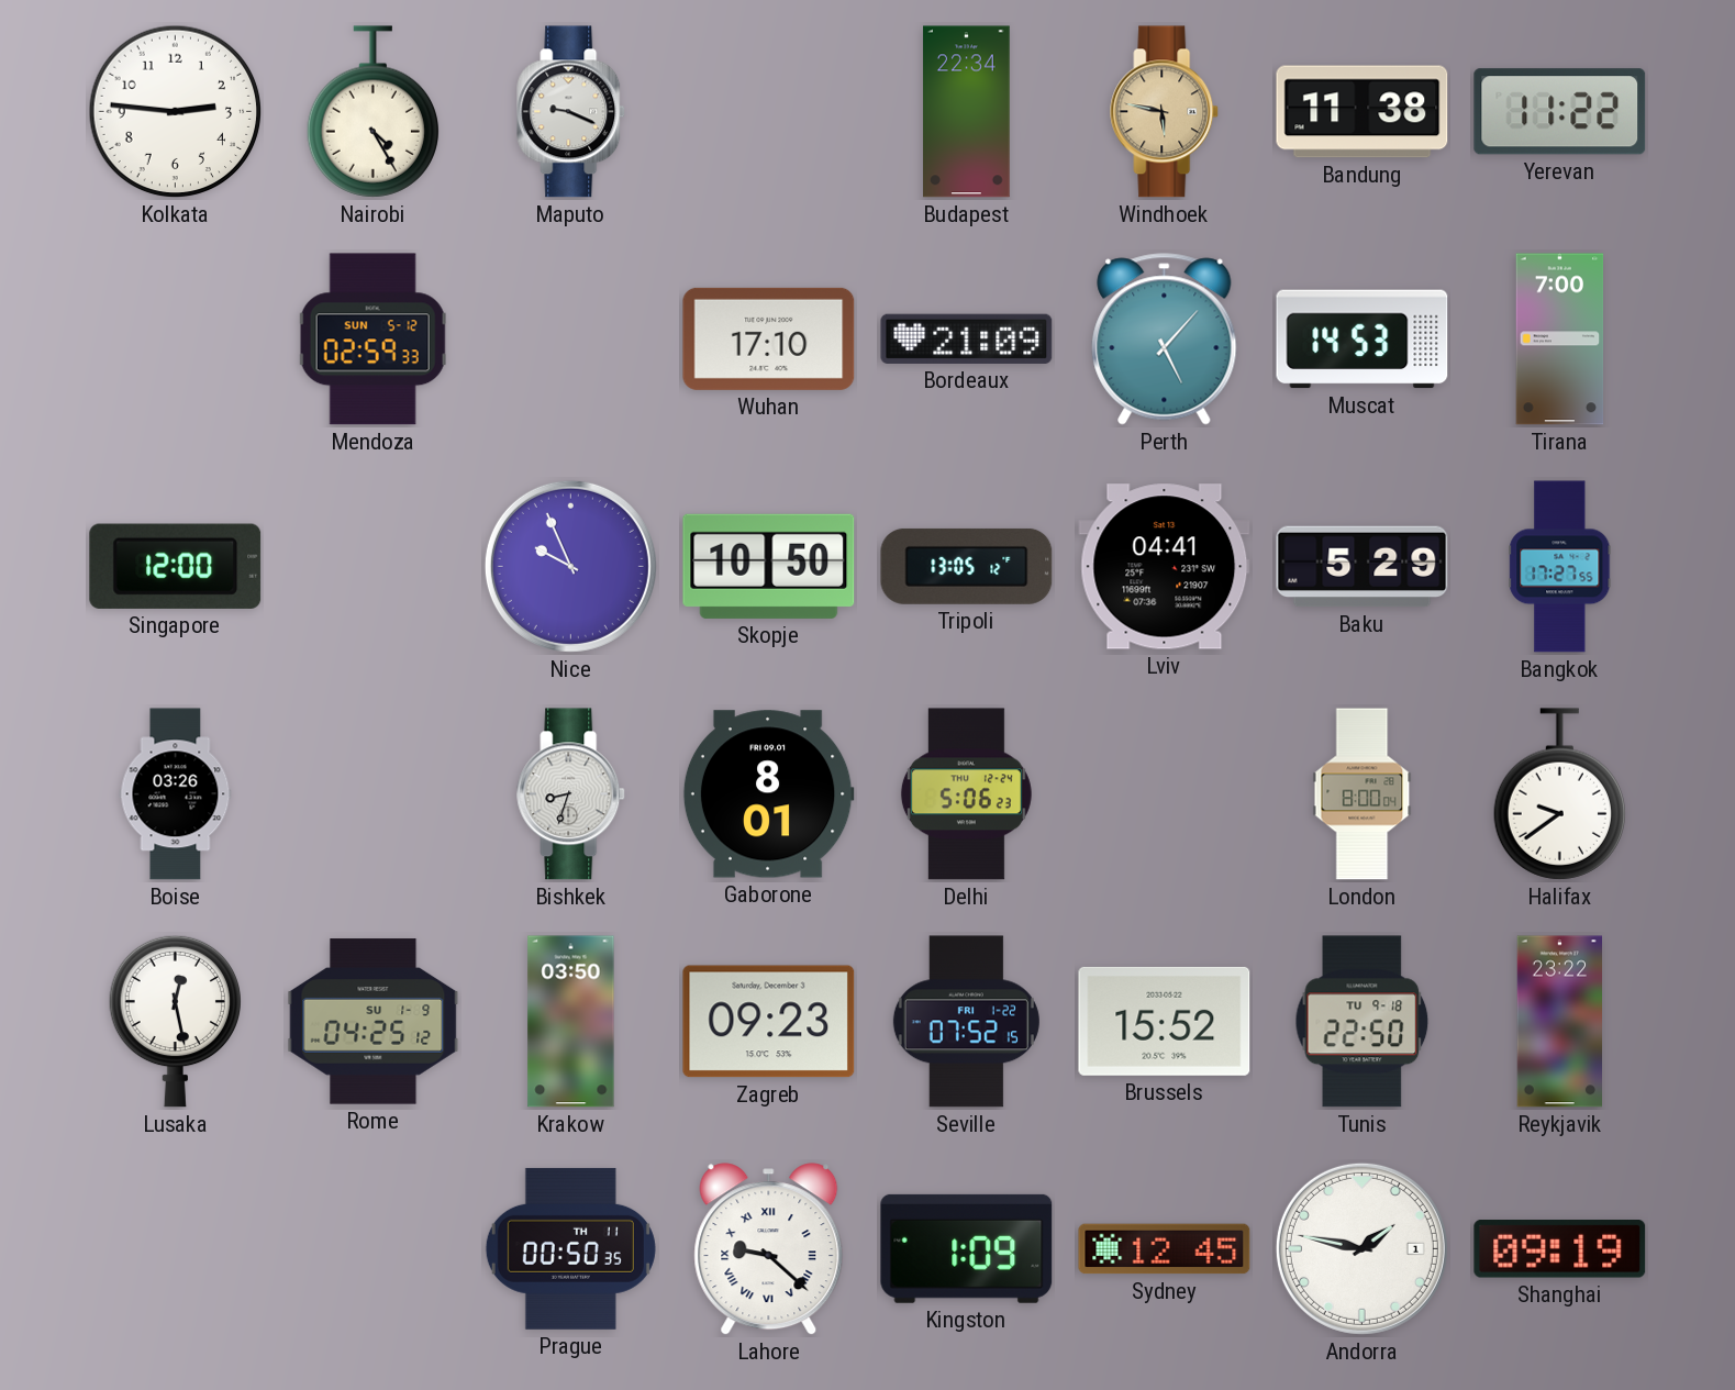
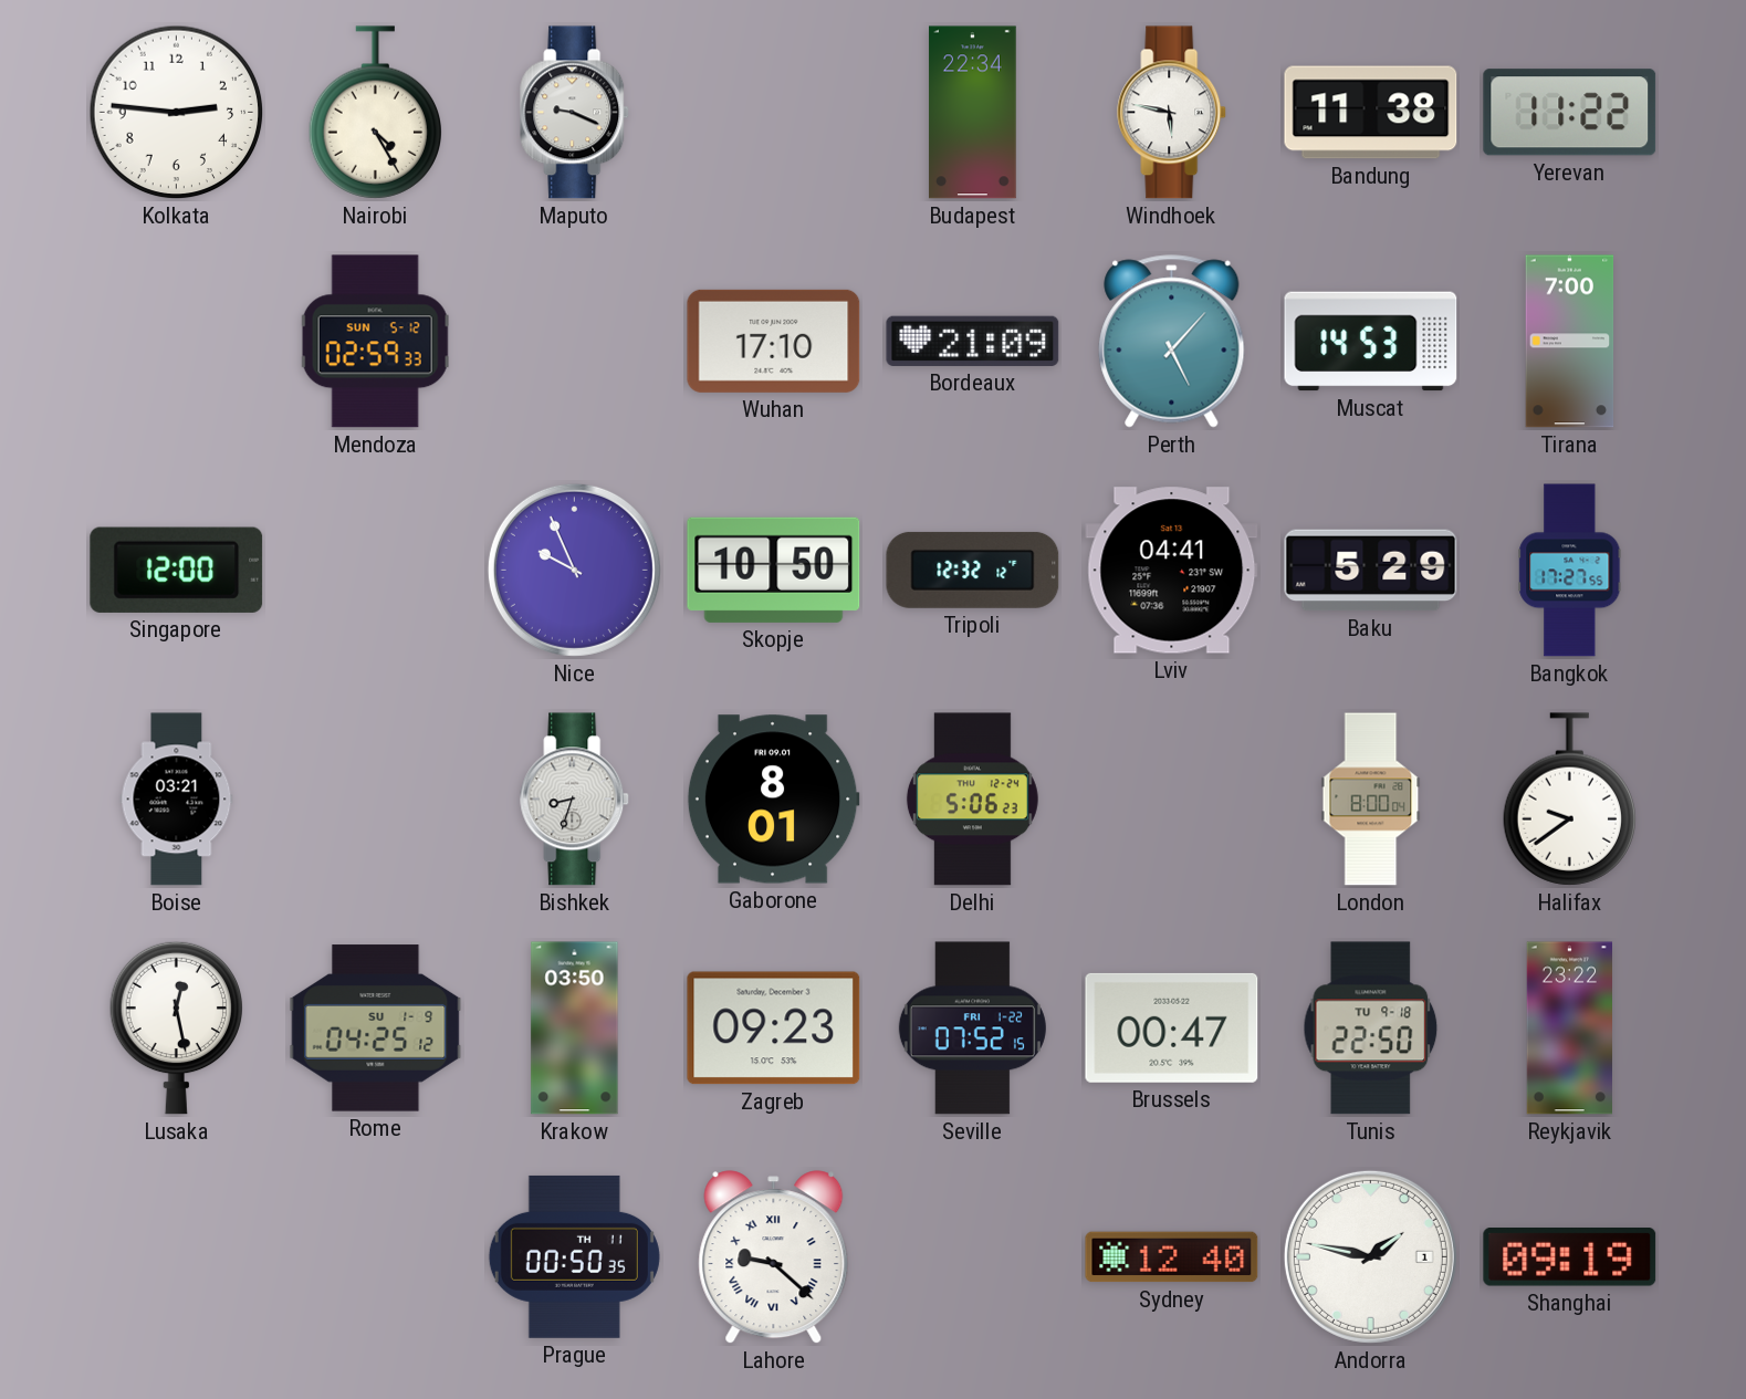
Windhoek dial: champagne -> white (1172, 113)
Tripoli: 13:05 -> 12:32 (973, 570)
Boise: 03:26 -> 03:21 (177, 800)
Brussels: 15:52 -> 00:47 (1172, 1027)
Kingston: 1:09 -> none (967, 1248)
Sydney: 12:45 -> 12:40 (1172, 1257)
